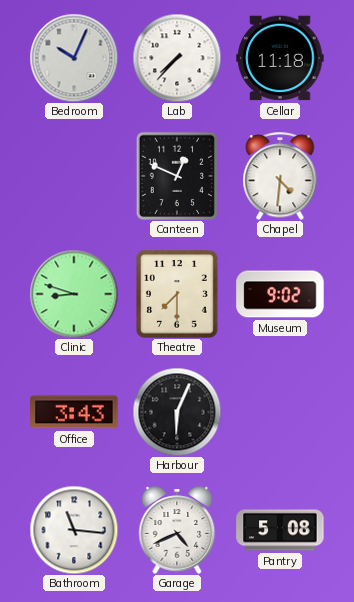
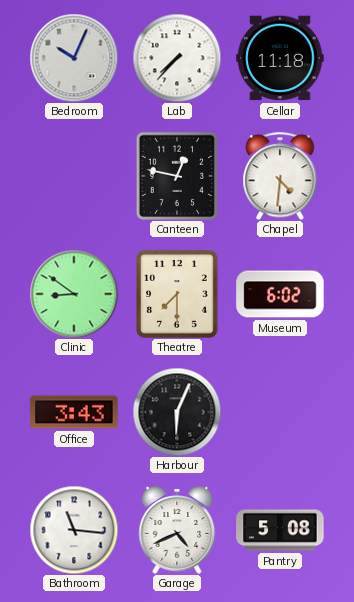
Canteen: 12:49 -> 12:47 (176, 175)
Clinic: 8:48 -> 8:51 (74, 294)
Museum: 9:02 -> 6:02 (280, 294)
